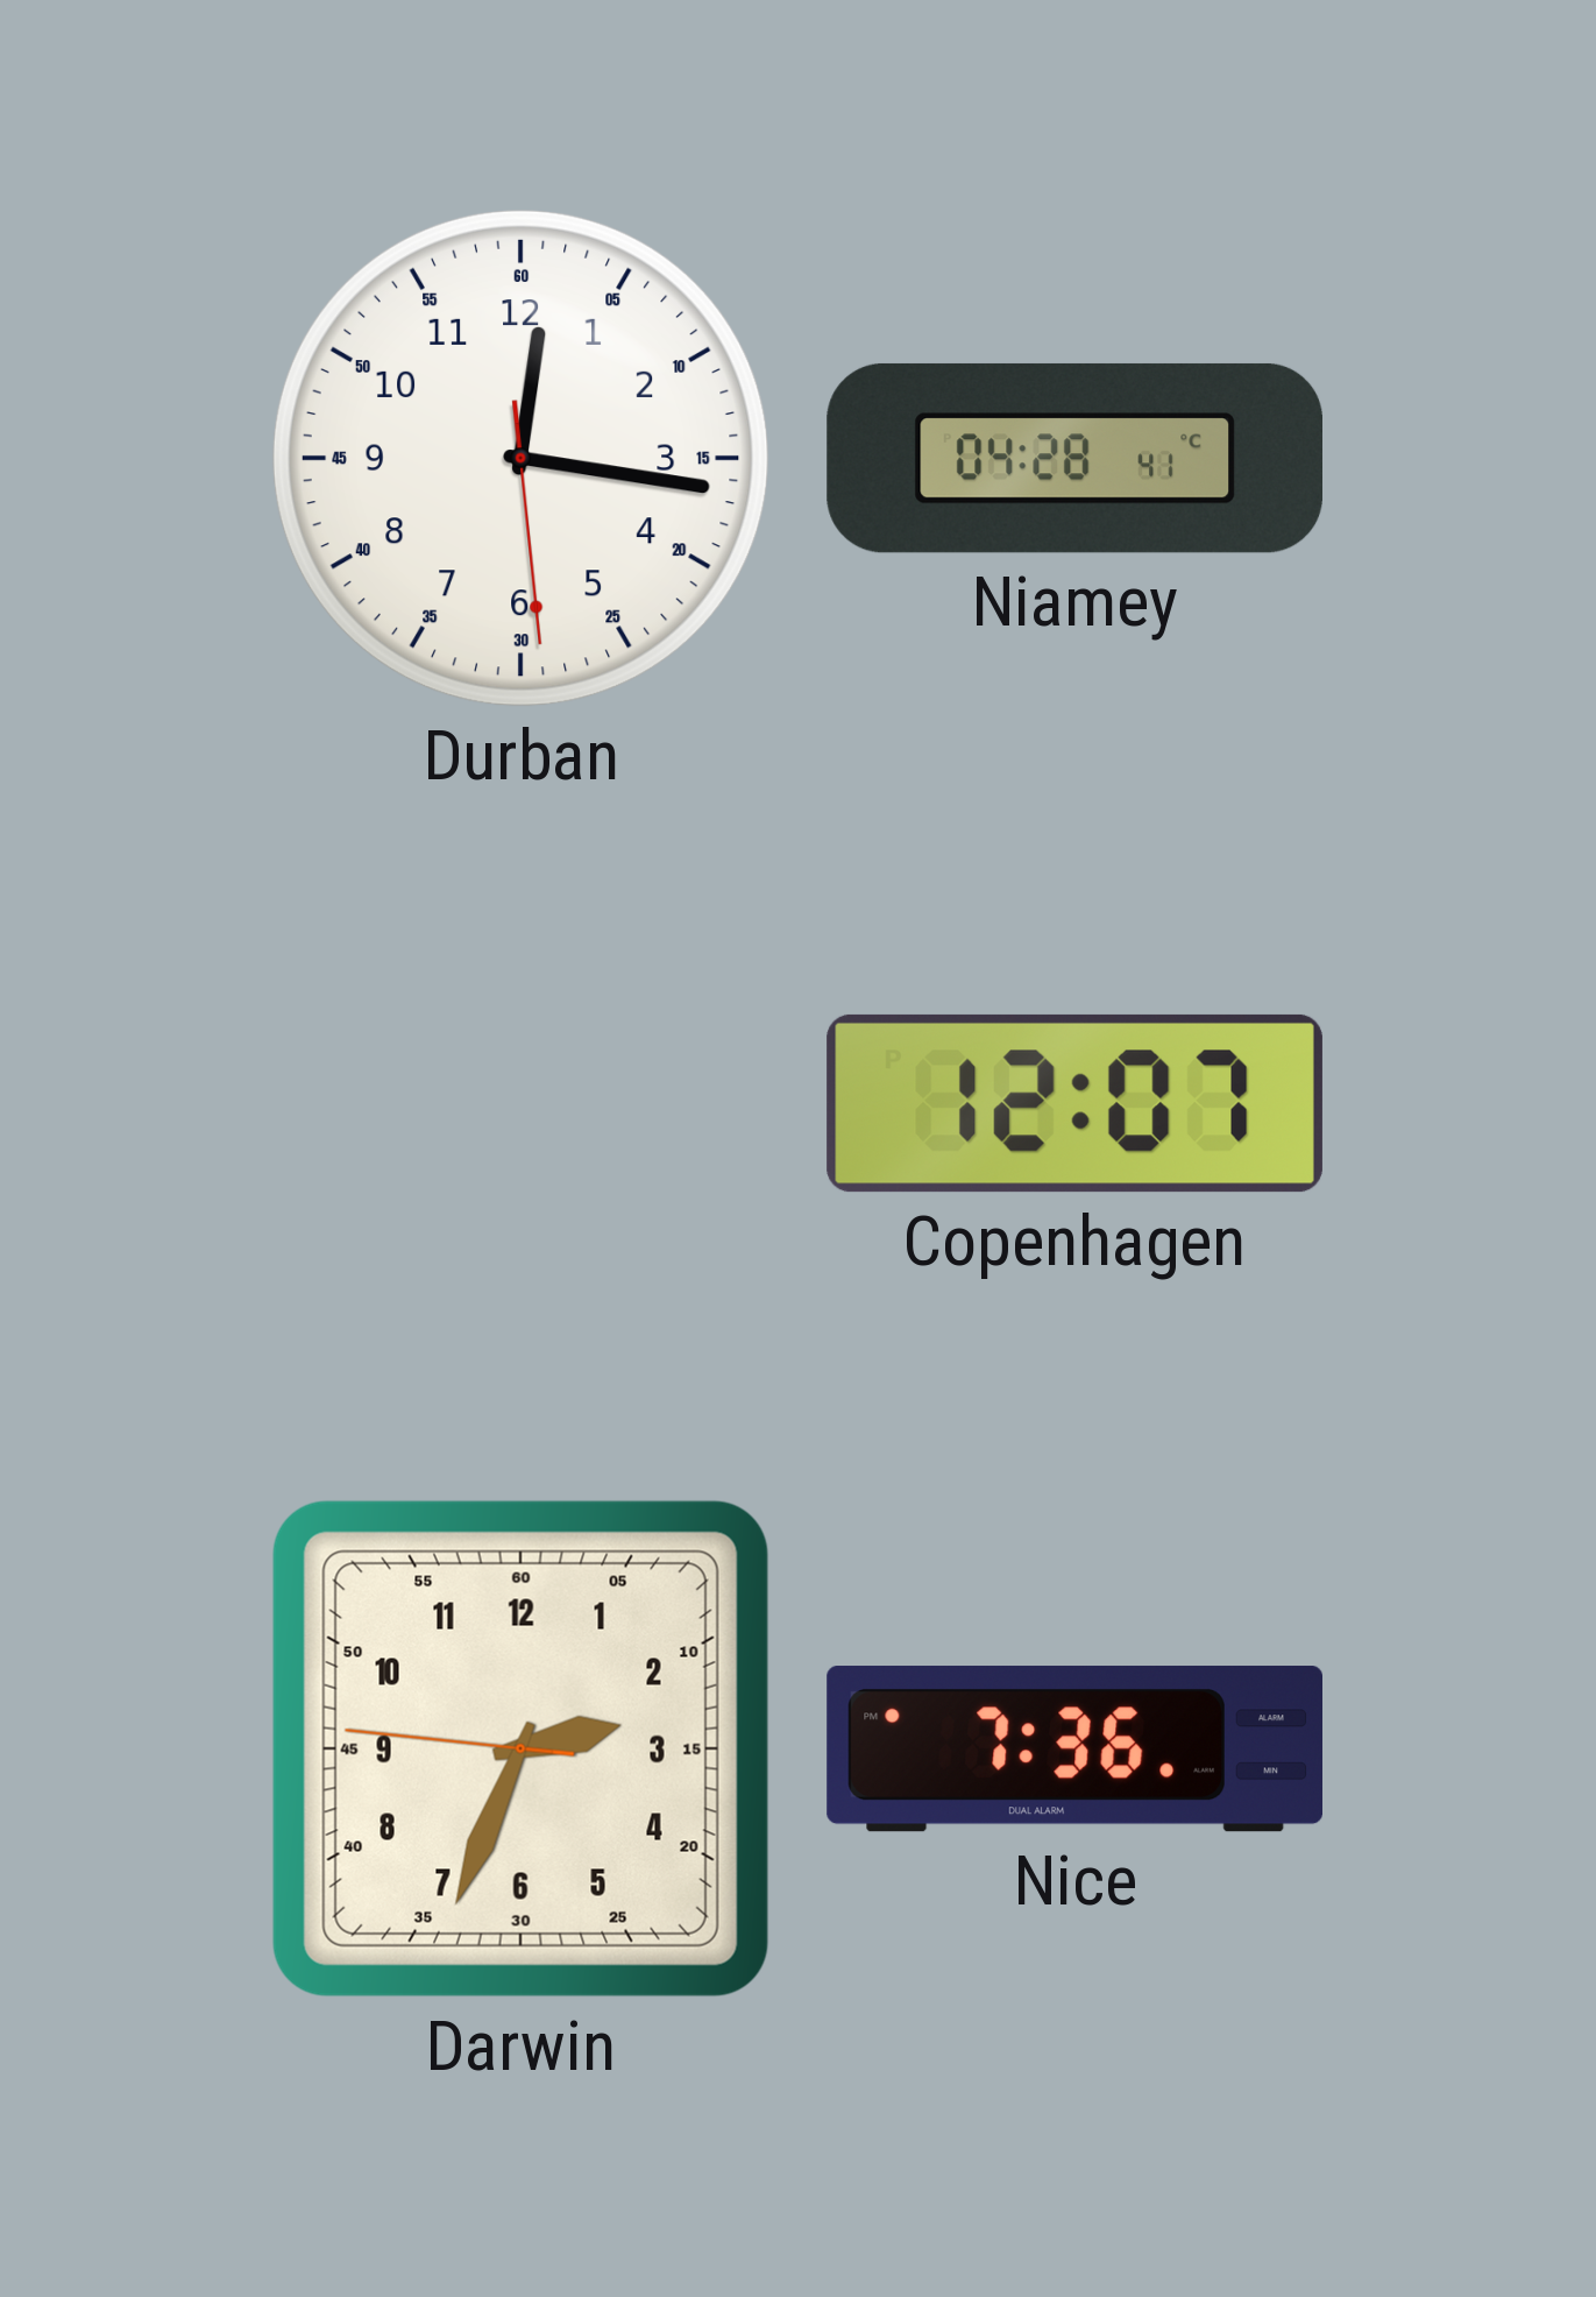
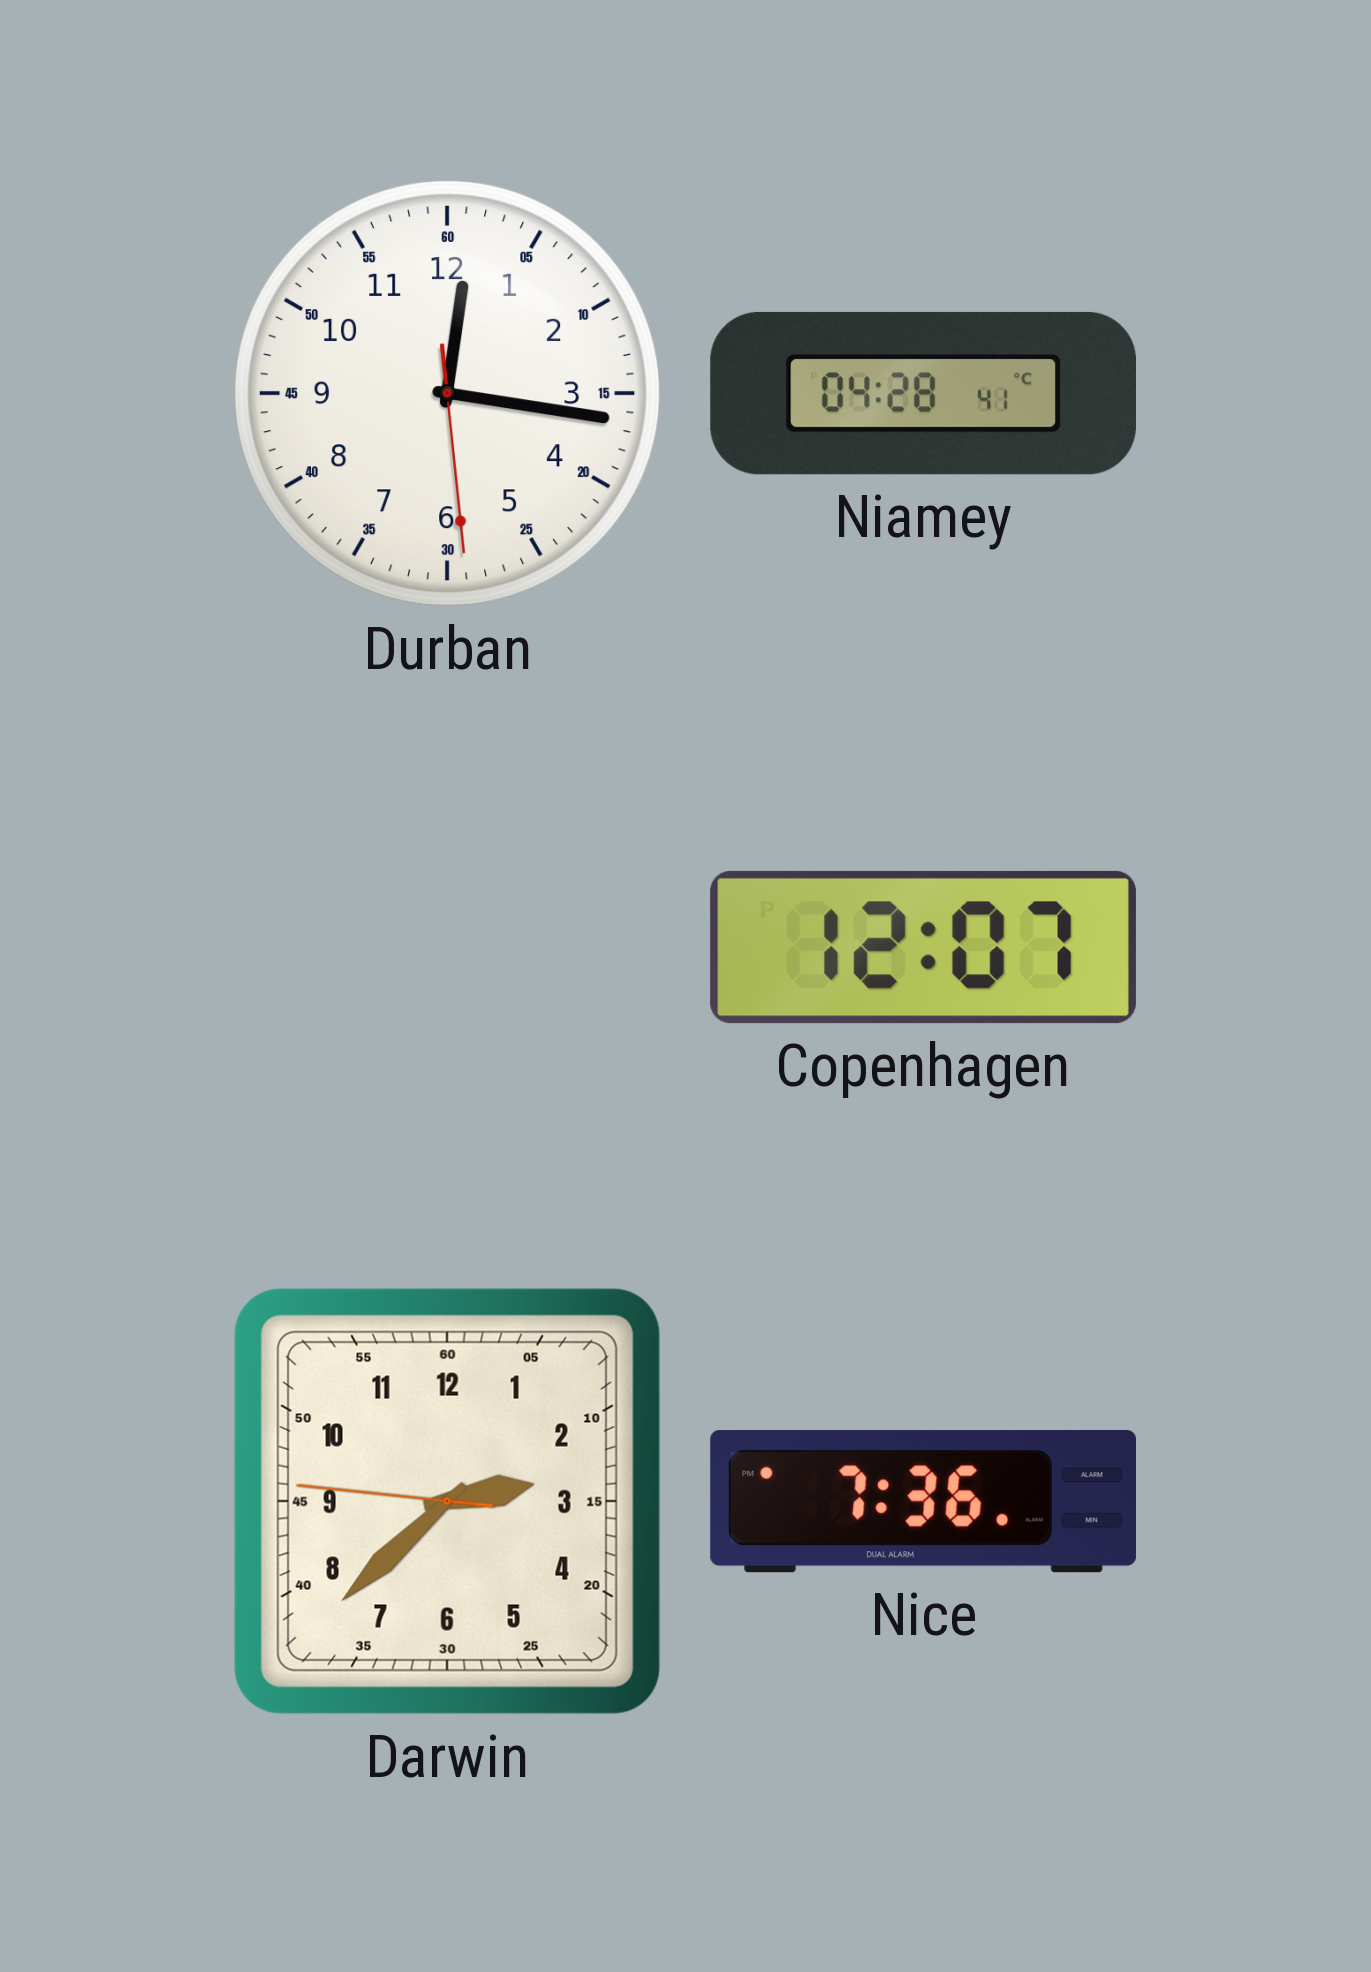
Darwin: 2:33 -> 2:37 (447, 1501)
